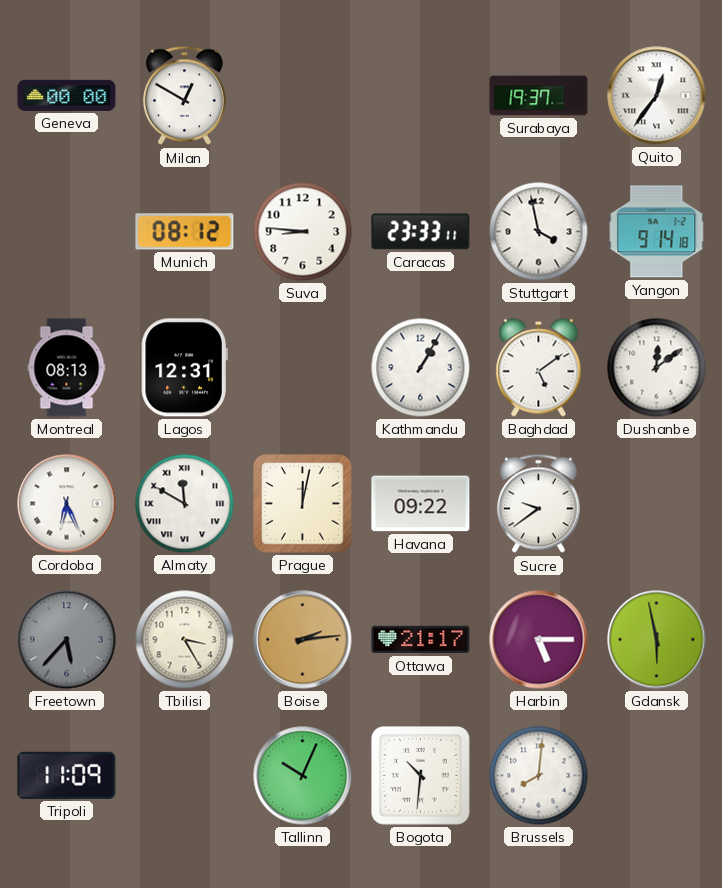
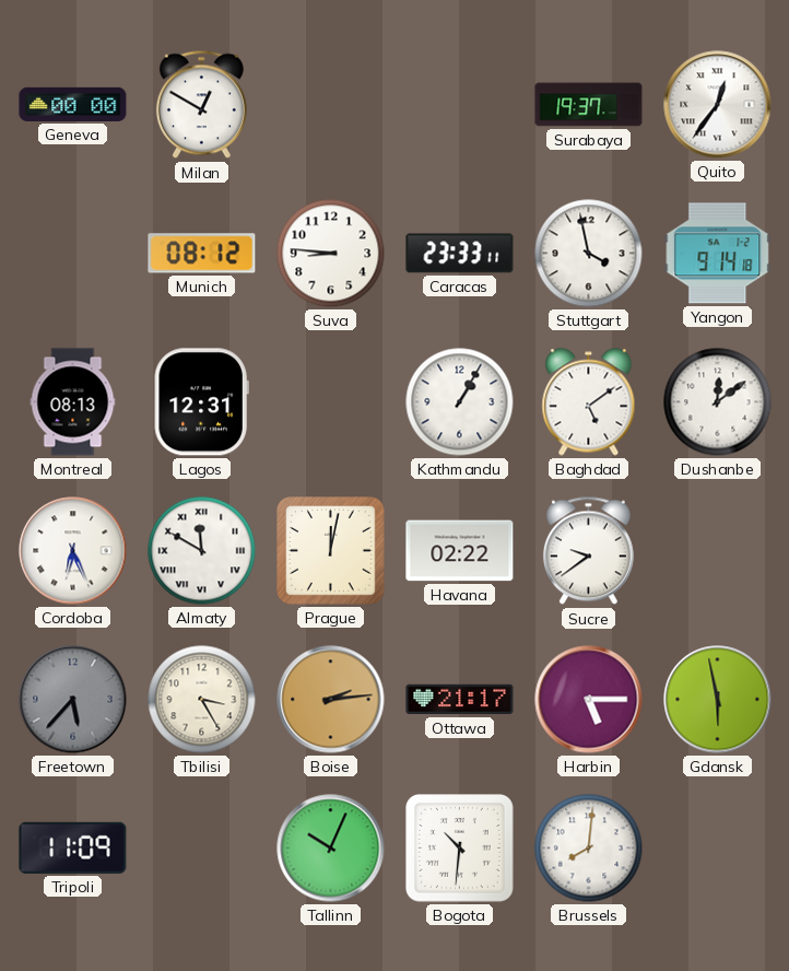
Havana: 09:22 -> 02:22 (460, 551)
